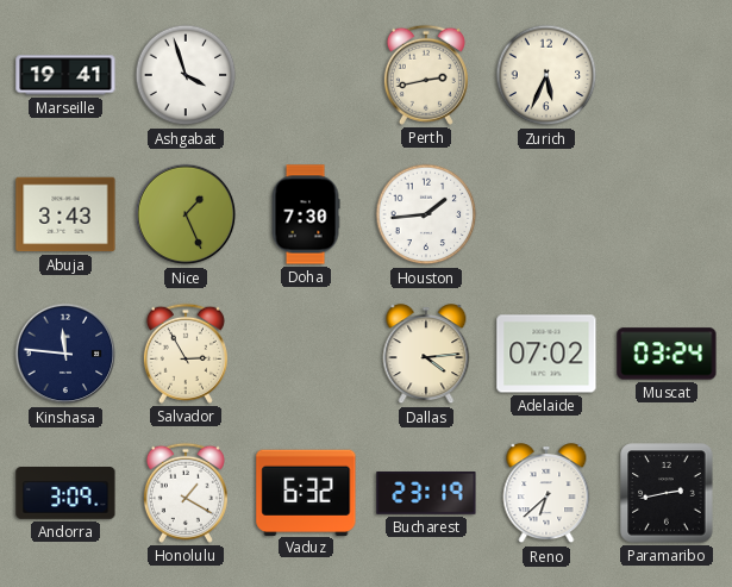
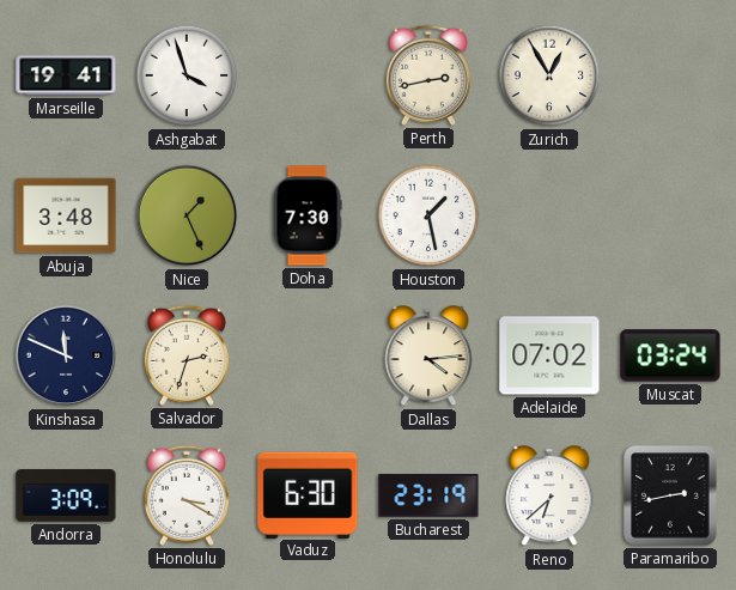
Zurich: 5:34 -> 12:55 (549, 75)
Abuja: 3:43 -> 3:48 (66, 215)
Houston: 1:44 -> 1:28 (428, 215)
Kinshasa: 11:46 -> 11:49 (66, 355)
Salvador: 2:55 -> 2:33 (187, 355)
Honolulu: 1:20 -> 3:20 (187, 495)
Vaduz: 6:32 -> 6:30 (308, 494)
